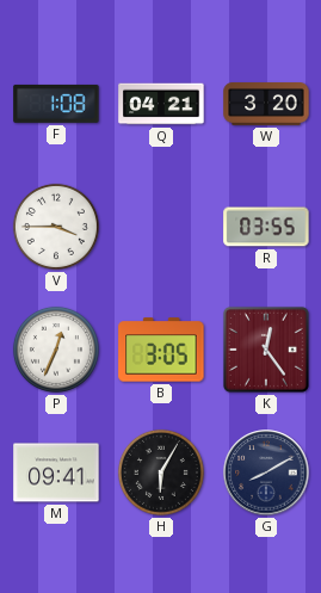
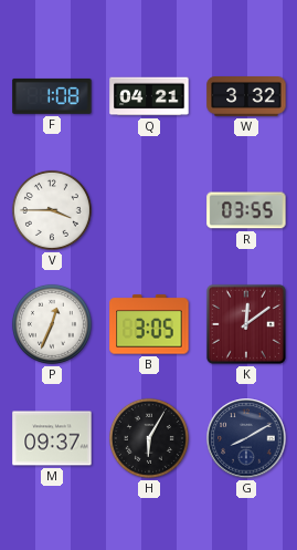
W: 3:20 -> 3:32 (246, 97)
K: 12:24 -> 12:09 (246, 324)
M: 09:41 -> 09:37 (52, 438)
